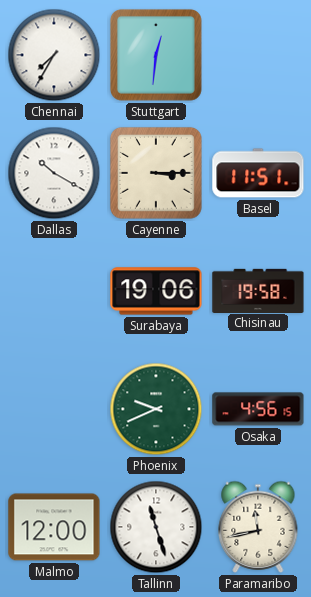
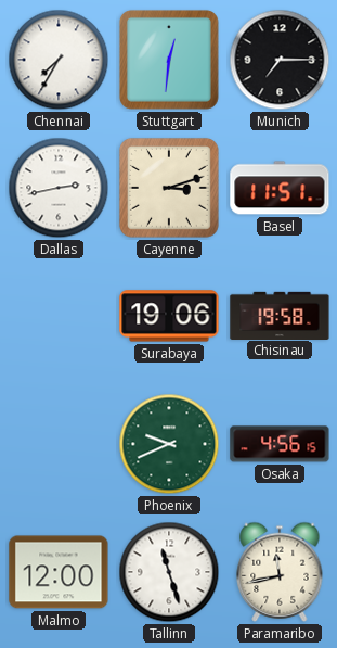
Munich: none -> 7:15 (280, 60)
Dallas: 10:20 -> 2:43 (59, 188)
Cayenne: 3:15 -> 3:12 (169, 188)
